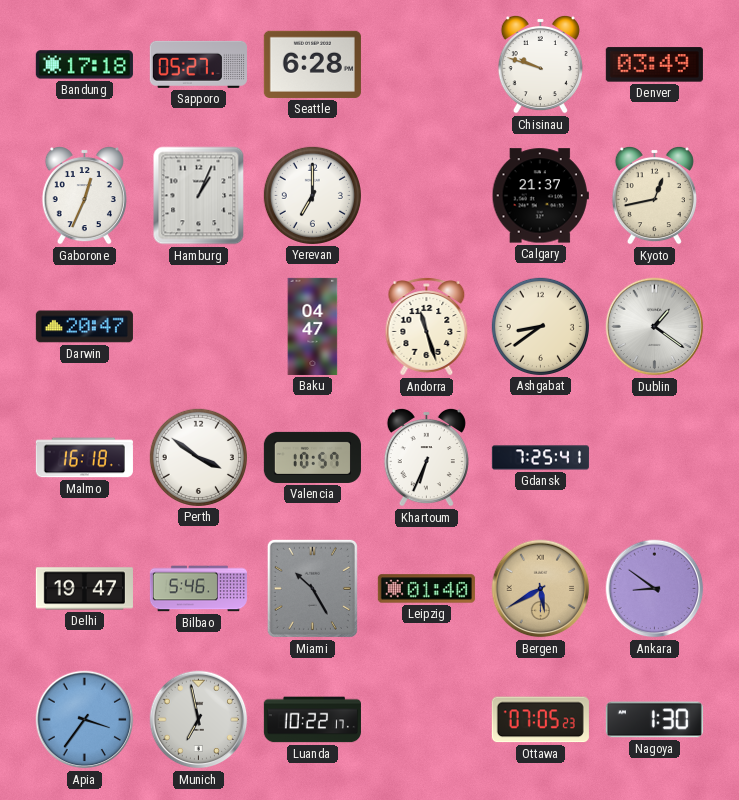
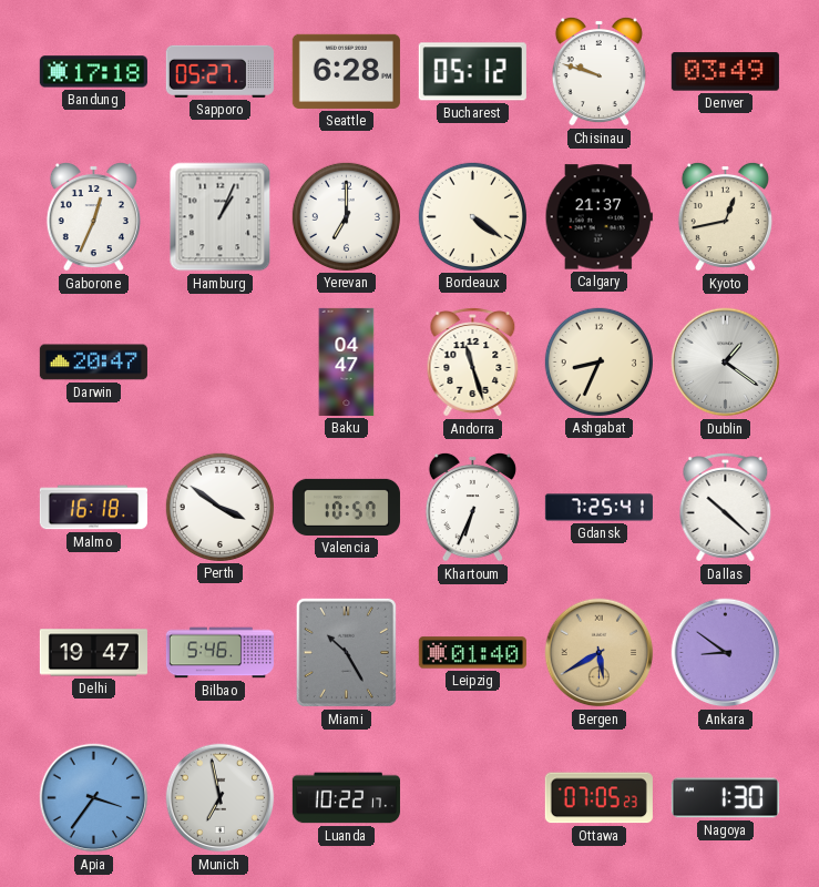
Bucharest: none -> 05:12 (472, 72)
Bordeaux: none -> 4:21 (472, 216)
Ashgabat: 8:39 -> 8:34 (598, 361)
Dallas: none -> 10:22 (726, 508)
